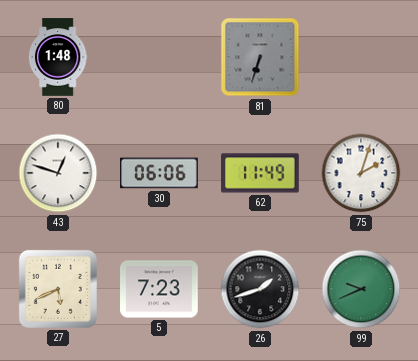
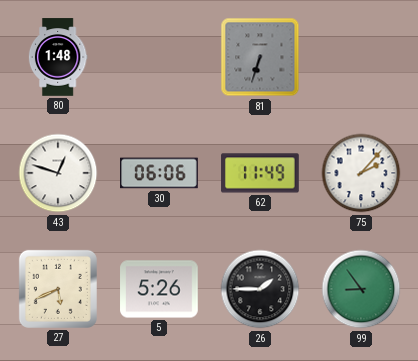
75: 2:03 -> 2:07 (361, 173)
5: 7:23 -> 5:26 (159, 289)
26: 1:42 -> 1:45 (260, 289)
99: 9:41 -> 8:54 (361, 289)
